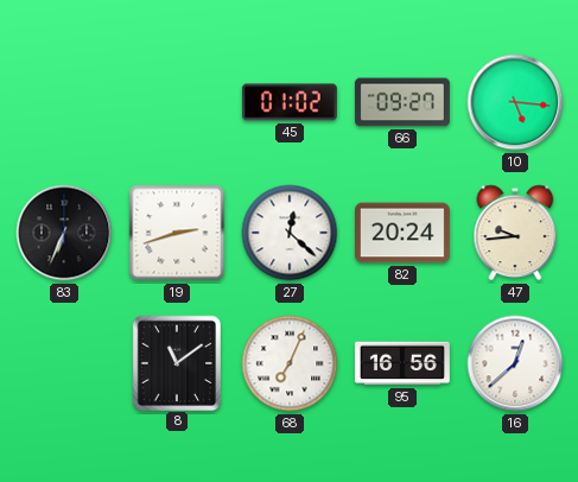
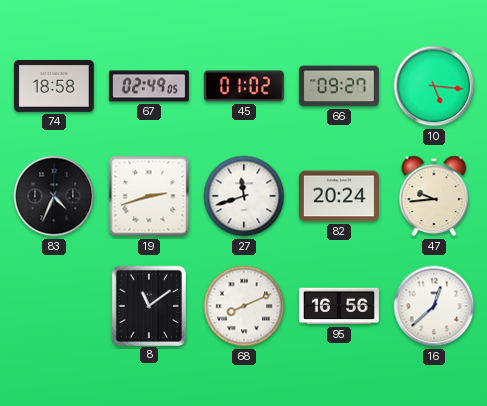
74: none -> 18:58 (54, 86)
67: none -> 02:49 (149, 86)
83: 6:34 -> 4:34 (54, 196)
27: 12:22 -> 11:42 (244, 196)
68: 7:04 -> 8:11 (244, 306)
